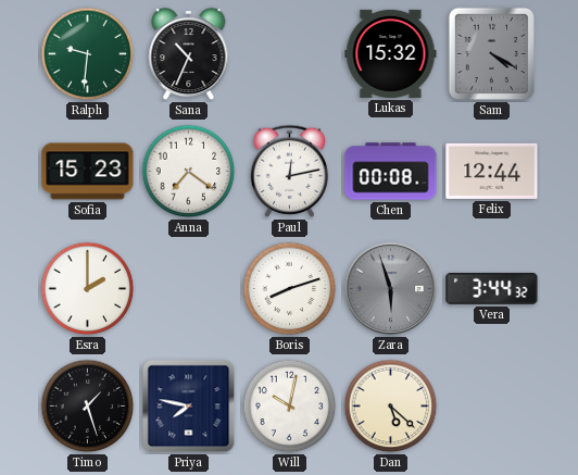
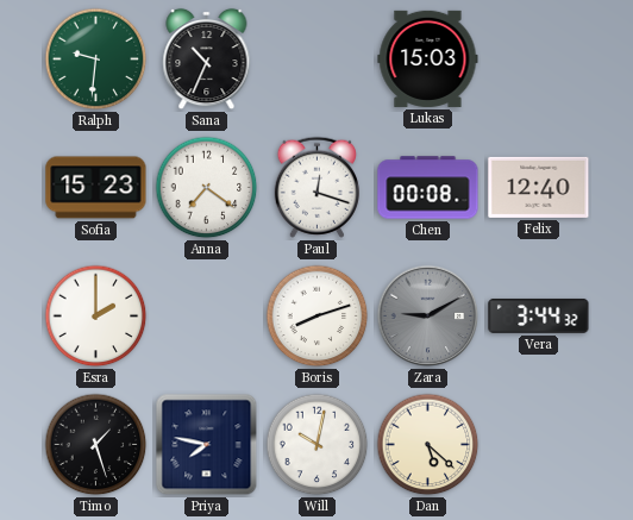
Lukas: 15:32 -> 15:03 (428, 58)
Sam: 4:20 -> none (491, 53)
Paul: 12:13 -> 12:18 (316, 187)
Felix: 12:44 -> 12:40 (539, 187)
Zara: 5:57 -> 9:10 (428, 317)
